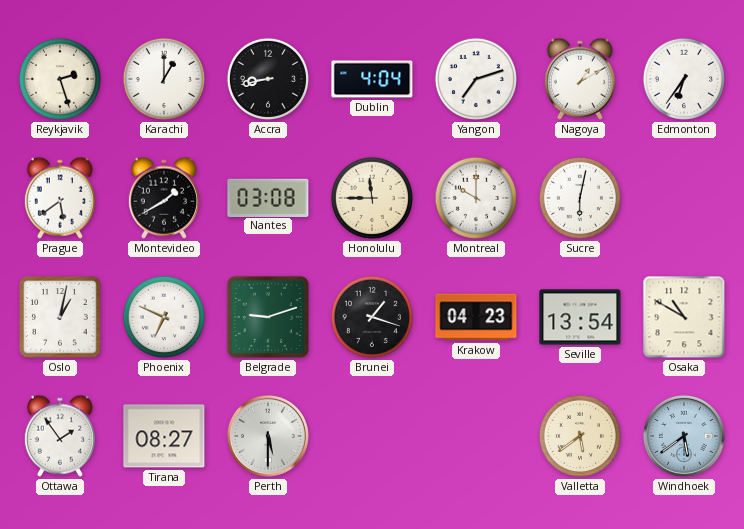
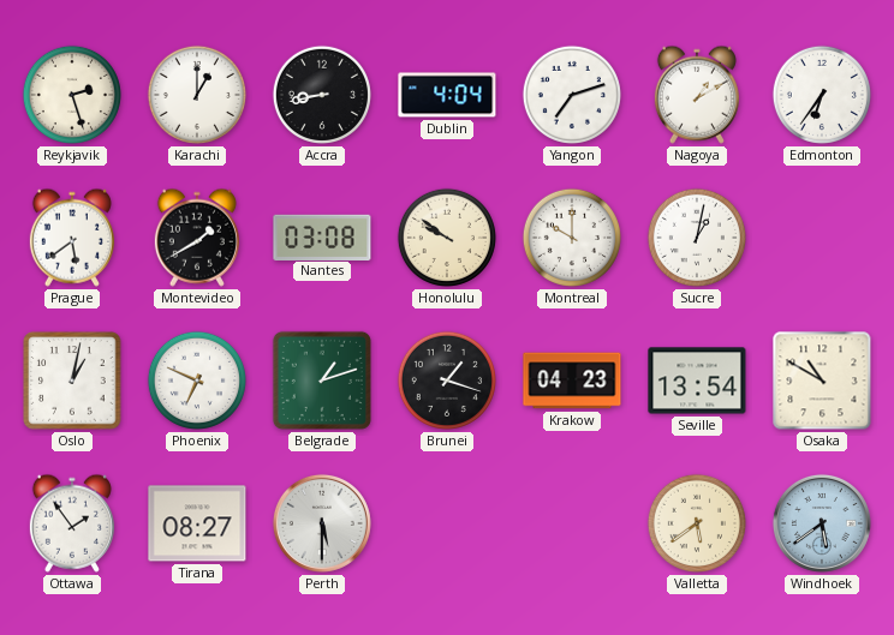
Honolulu: 11:45 -> 9:51 (447, 238)
Sucre: 6:02 -> 1:02 (697, 238)
Belgrade: 9:12 -> 1:12 (322, 381)
